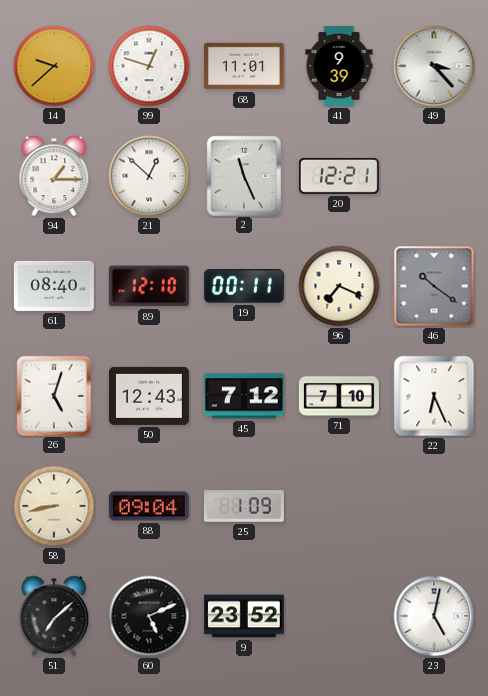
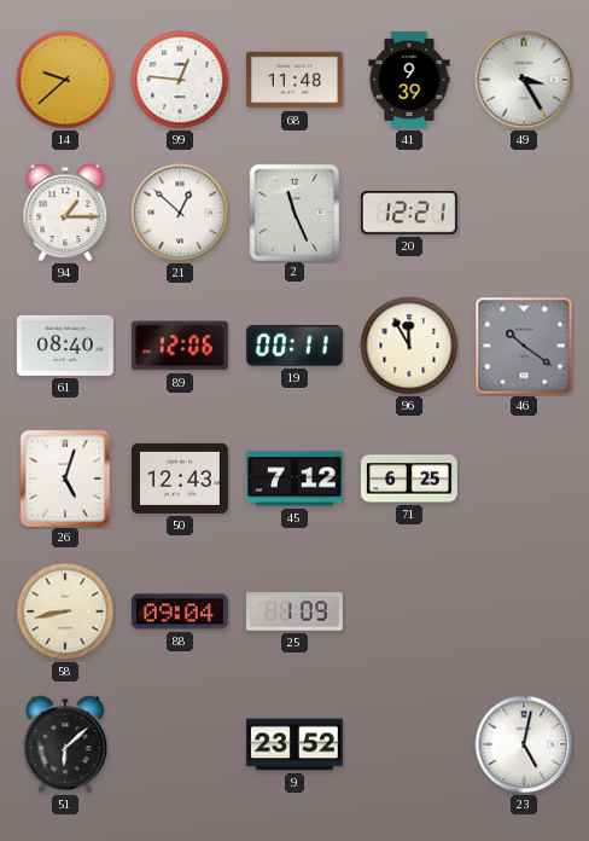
99: 12:48 -> 12:46 (180, 80)
68: 11:01 -> 11:48 (294, 80)
49: 3:23 -> 3:25 (524, 80)
89: 12:10 -> 12:06 (180, 346)
96: 7:19 -> 11:55 (409, 346)
71: 7:10 -> 6:25 (409, 478)
22: 6:26 -> none (434, 396)
51: 7:08 -> 6:08 (65, 744)
60: 5:11 -> none (149, 616)
